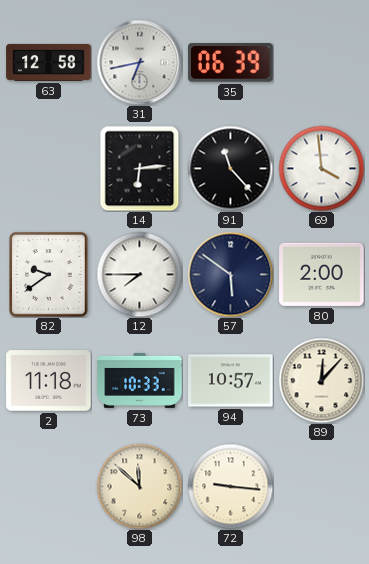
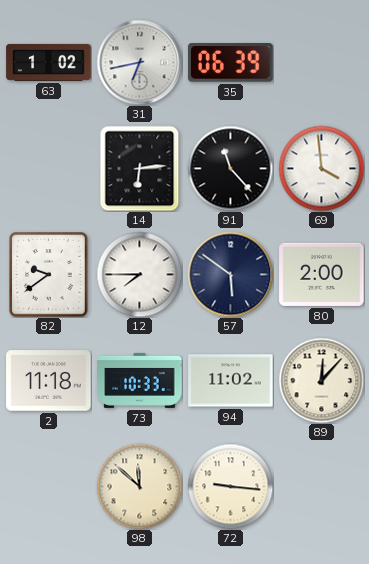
63: 12:58 -> 1:02 (49, 62)
94: 10:57 -> 11:02 (231, 381)
